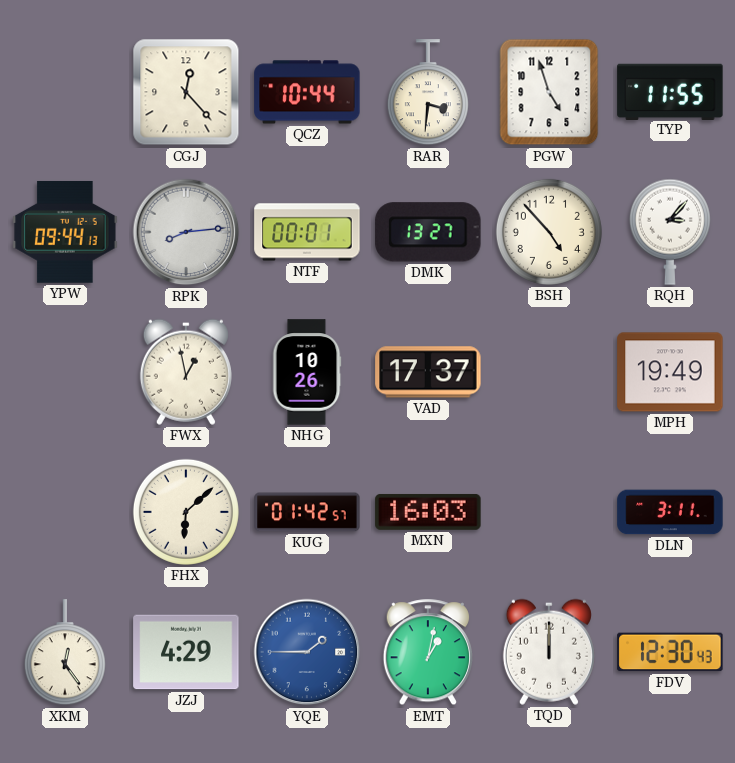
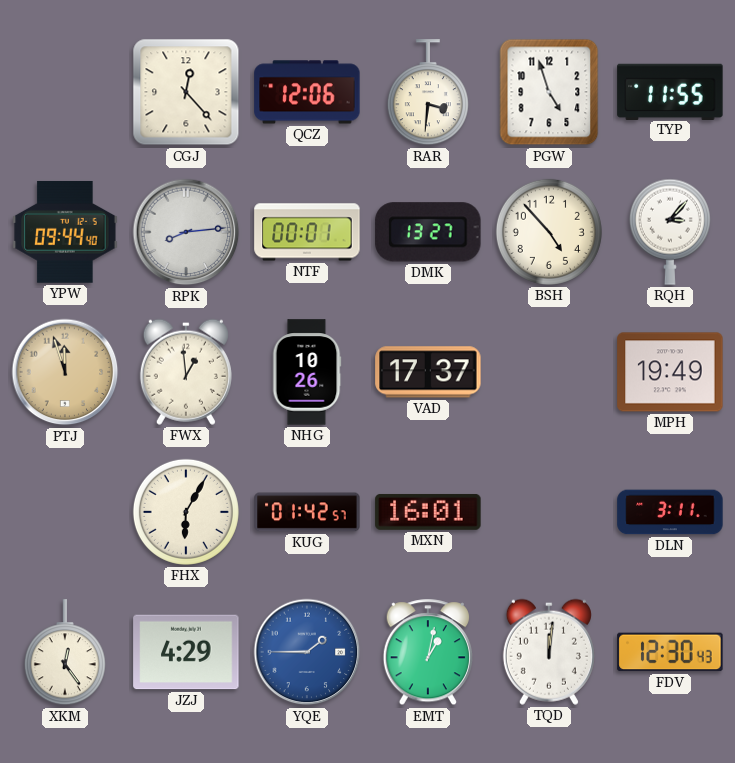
QCZ: 10:44 -> 12:06 (307, 92)
YPW: 09:44:13 -> 09:44:40 (65, 232)
PTJ: none -> 11:57 (65, 372)
FWX: 12:58 -> 12:59 (186, 372)
FHX: 6:08 -> 6:05 (186, 512)
MXN: 16:03 -> 16:01 (428, 512)
TQD: 12:00 -> 12:01 (549, 652)
